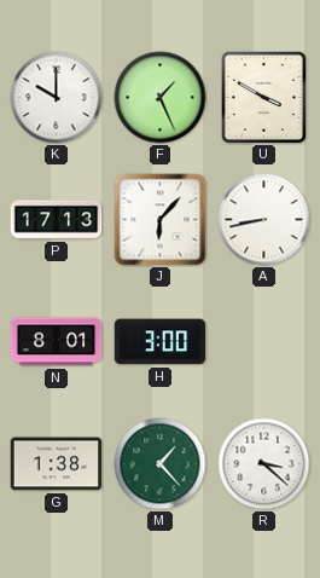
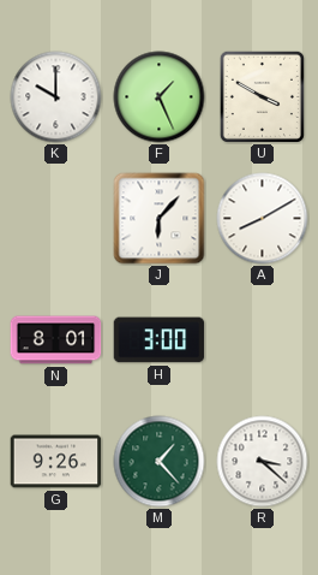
P: 17:13 -> none (57, 220)
A: 8:43 -> 8:10 (263, 219)
G: 1:38 -> 9:26 (56, 462)
